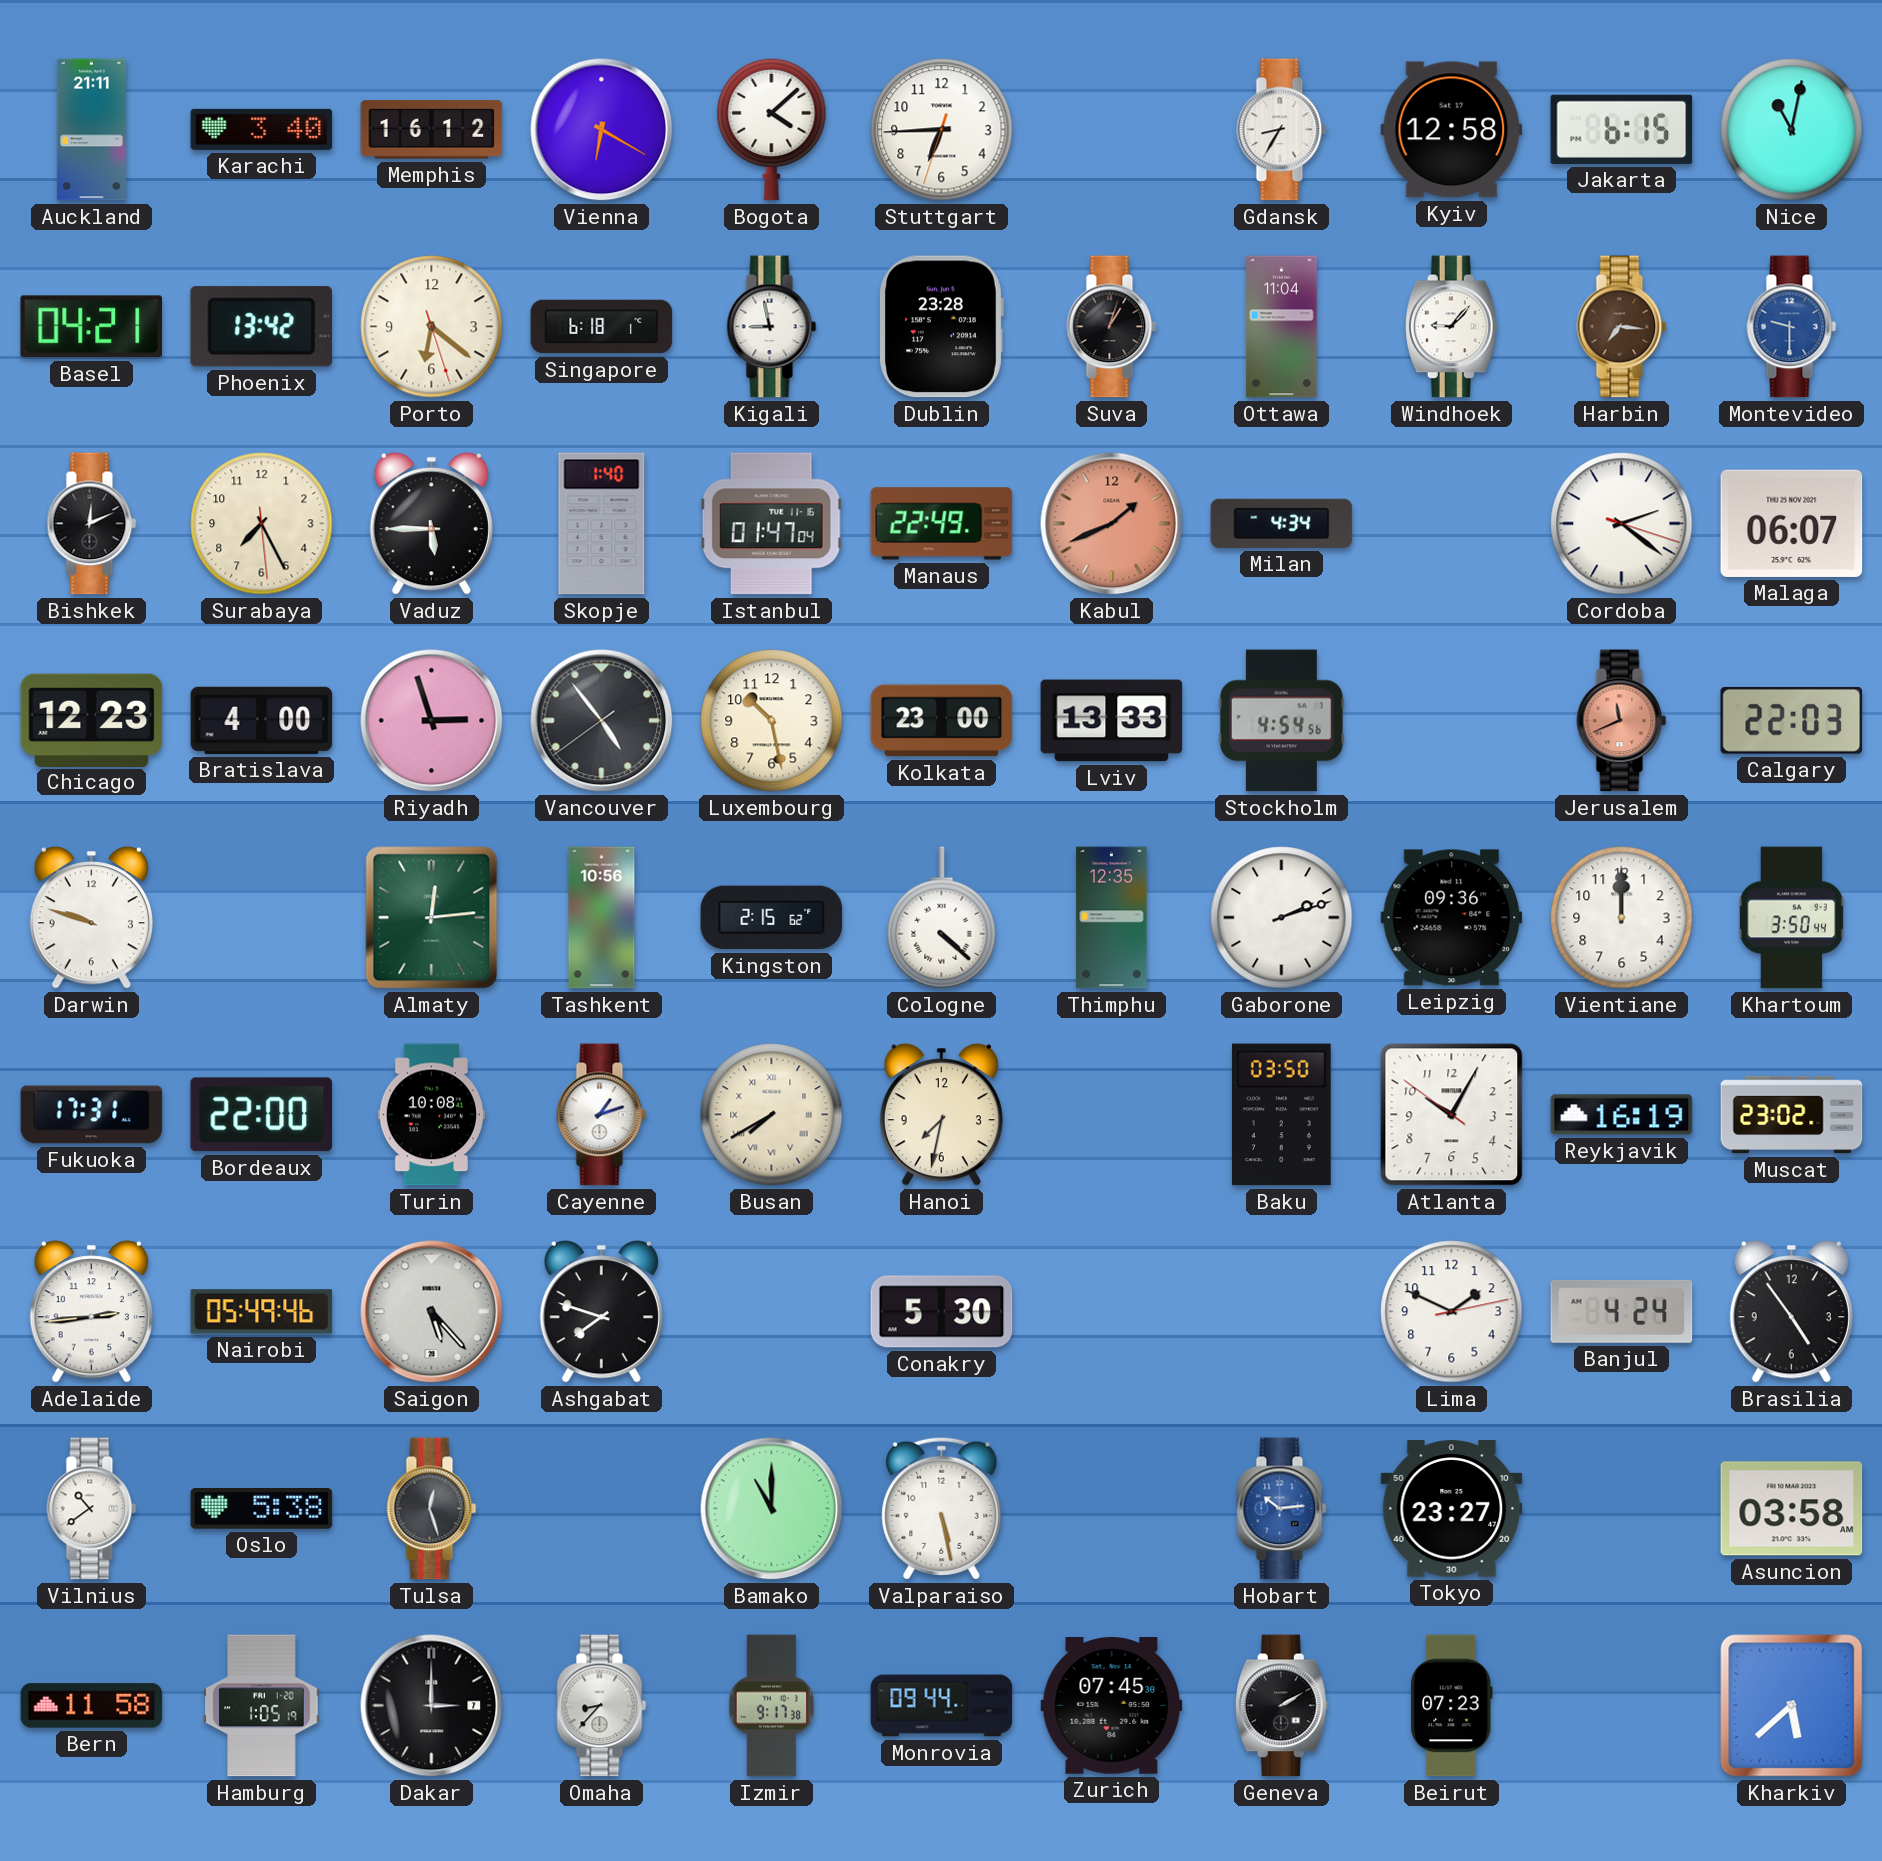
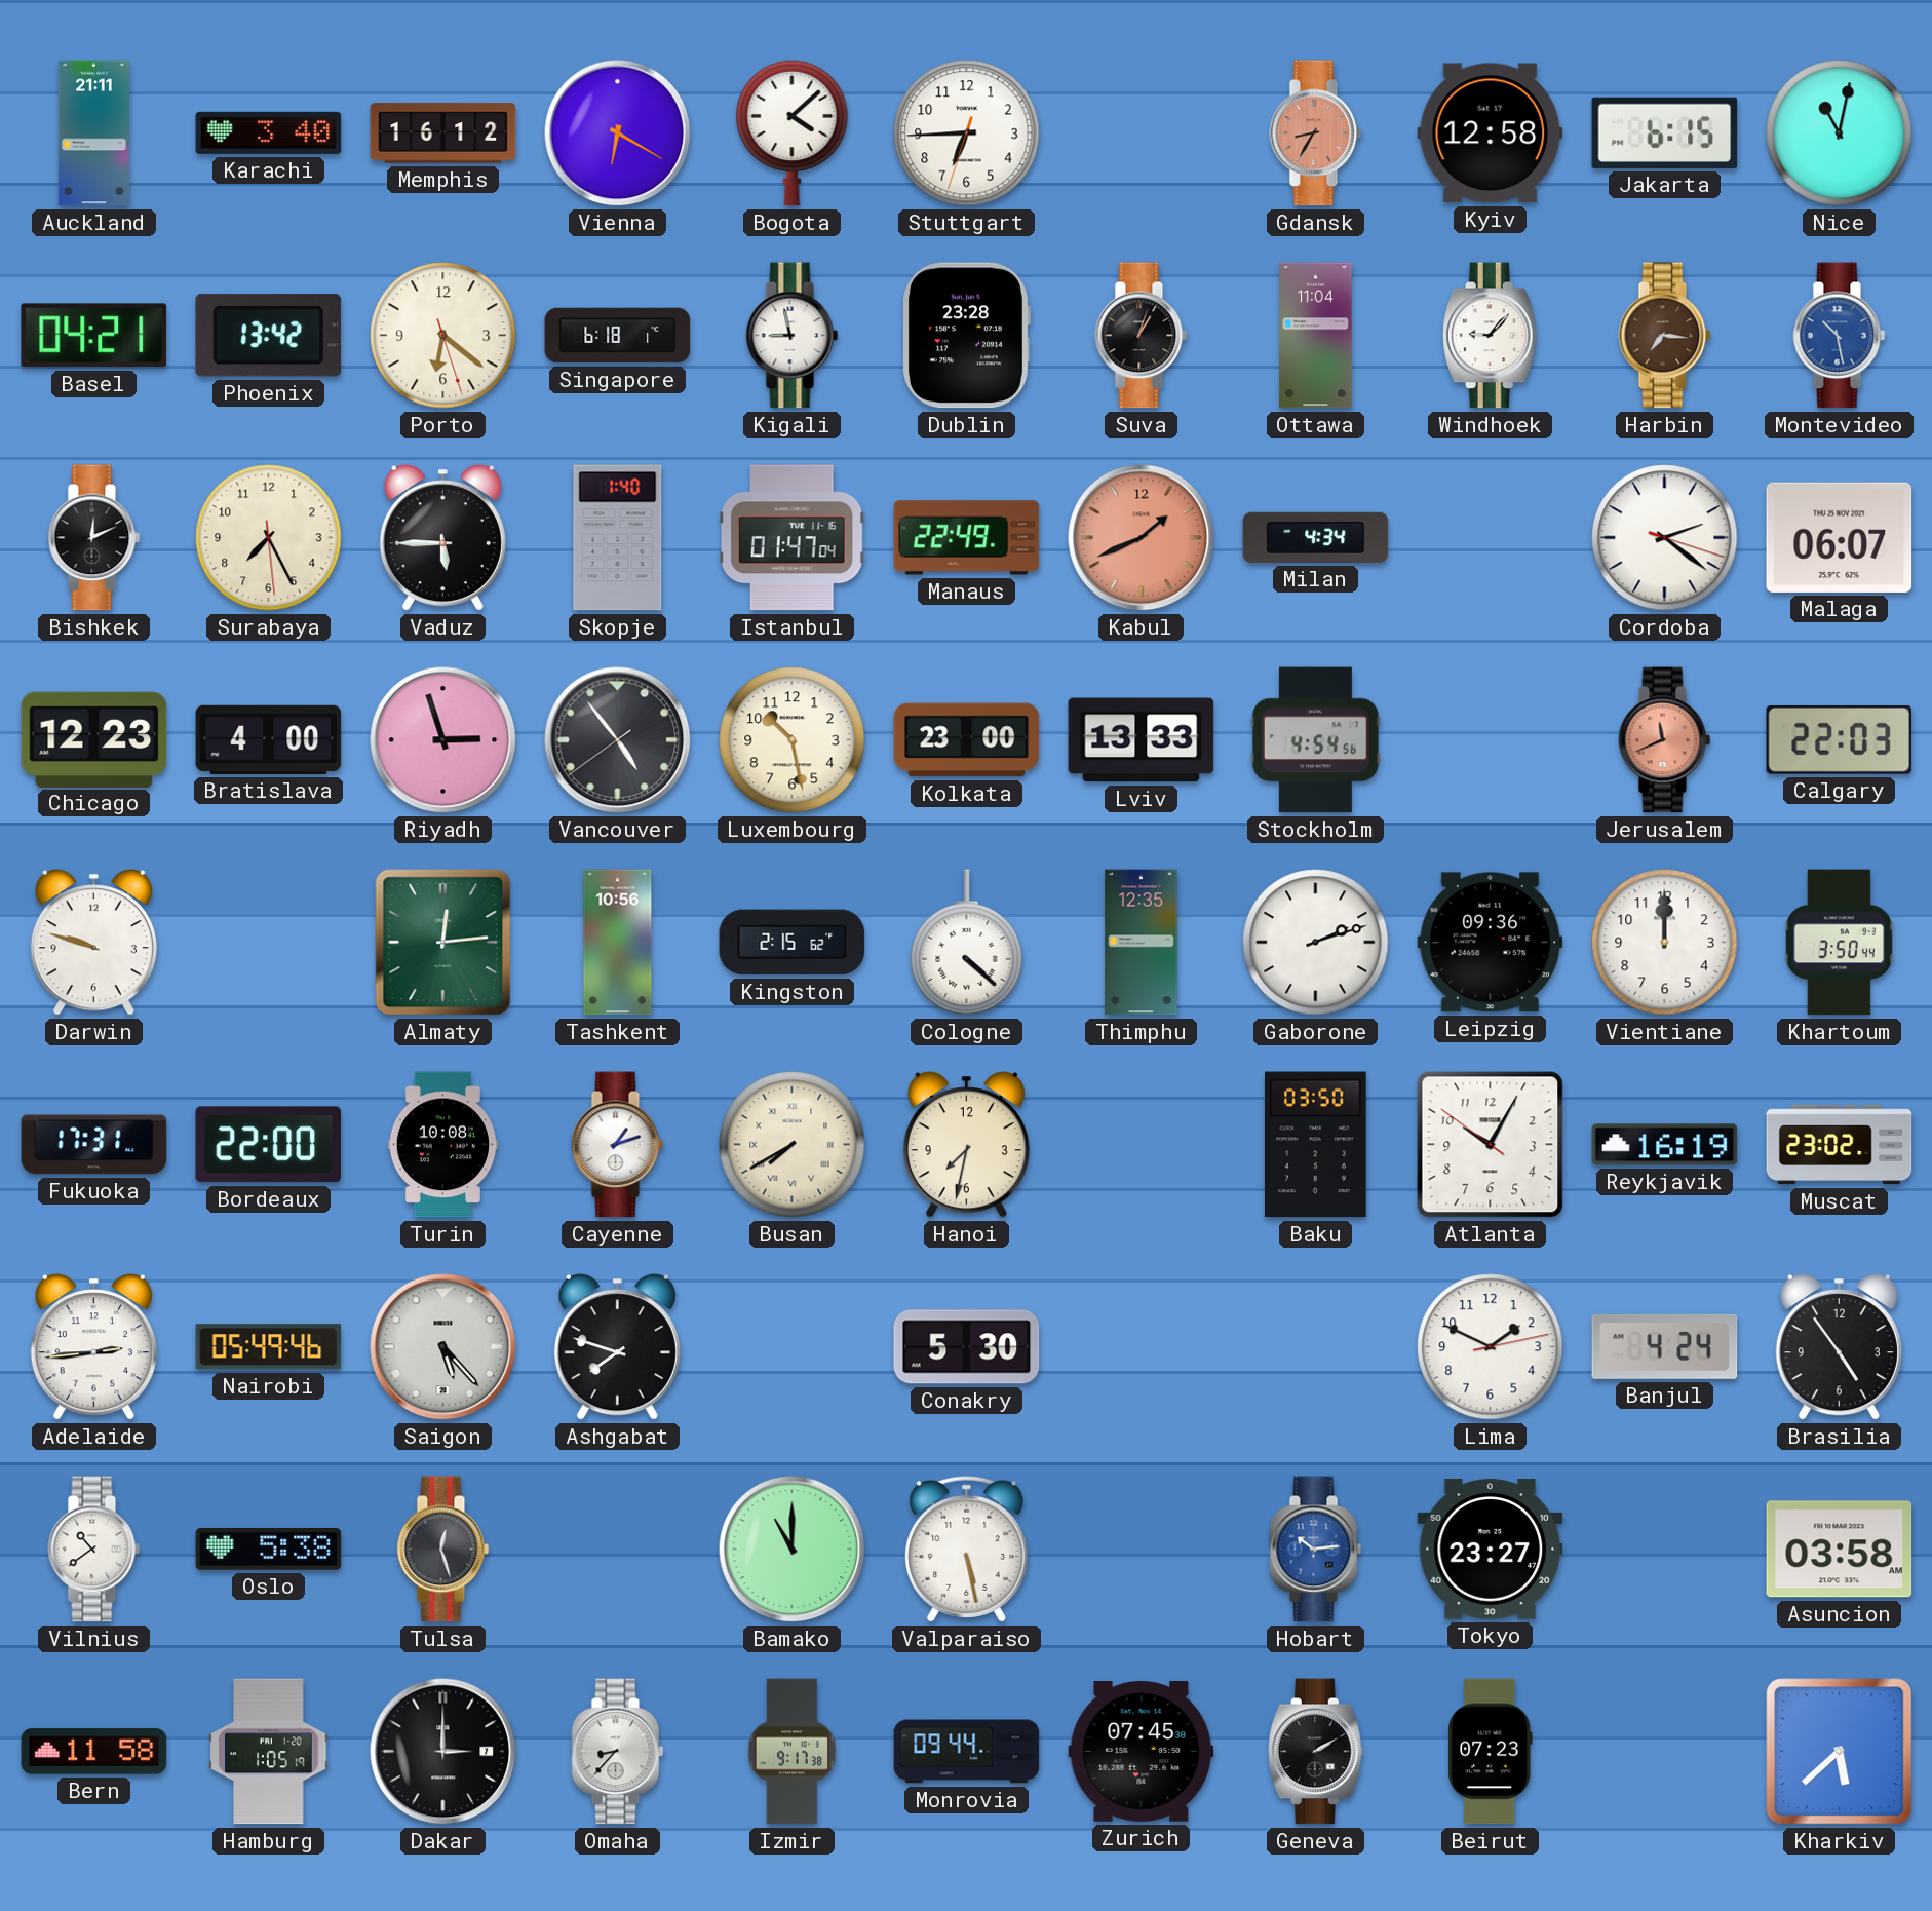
Gdansk dial: white -> salmon (1316, 133)
Montevideo: 9:30 -> 10:28 (1840, 336)
